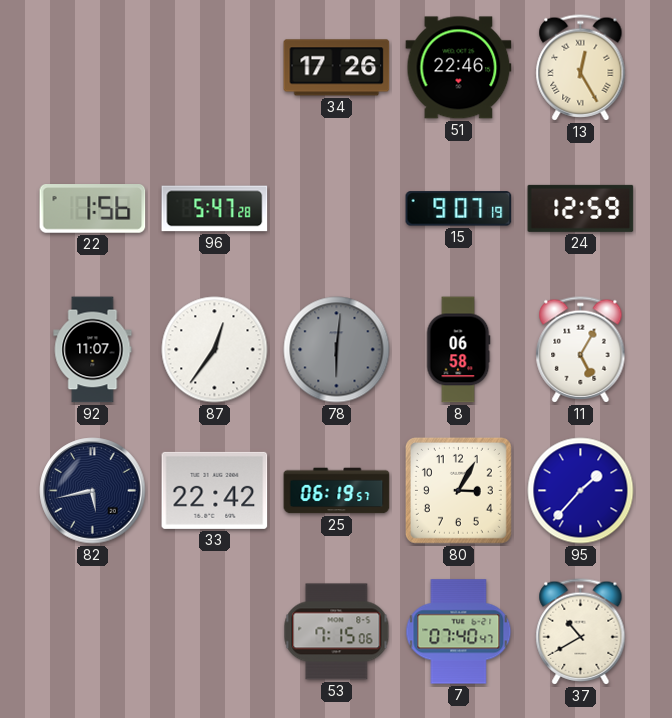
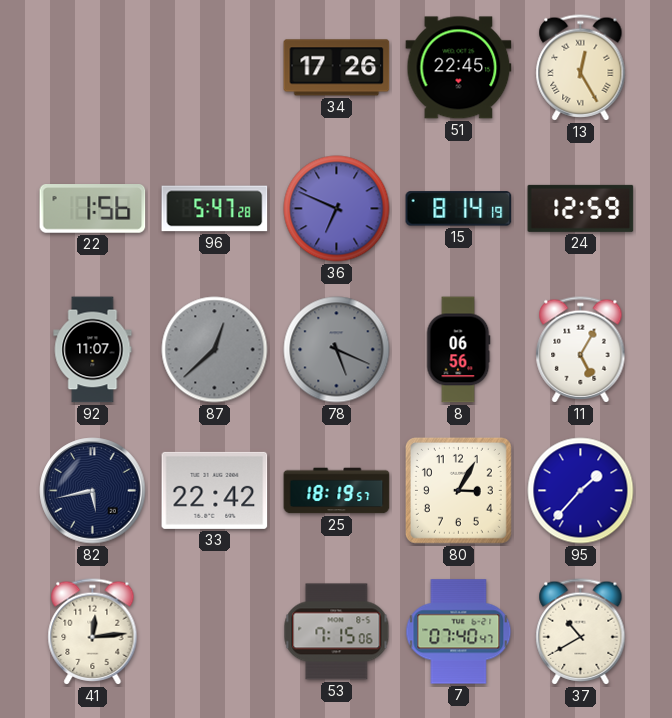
51: 22:46 -> 22:45 (459, 68)
36: none -> 6:49 (337, 209)
15: 9:07 -> 8:14 (459, 209)
87: 12:36 -> 12:38 (215, 350)
87 dial: white -> grey (215, 350)
78: 6:01 -> 5:19 (337, 350)
8: 06:58 -> 06:56 (458, 350)
25: 06:19 -> 18:19 (337, 491)
41: none -> 12:14 (93, 632)
